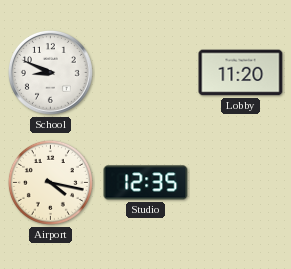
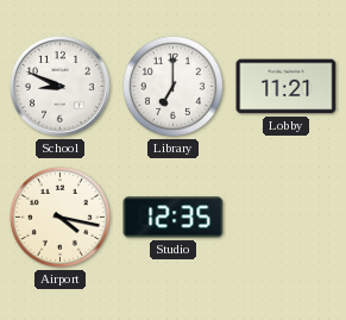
Library: none -> 7:00 (172, 86)
Lobby: 11:20 -> 11:21 (287, 87)
